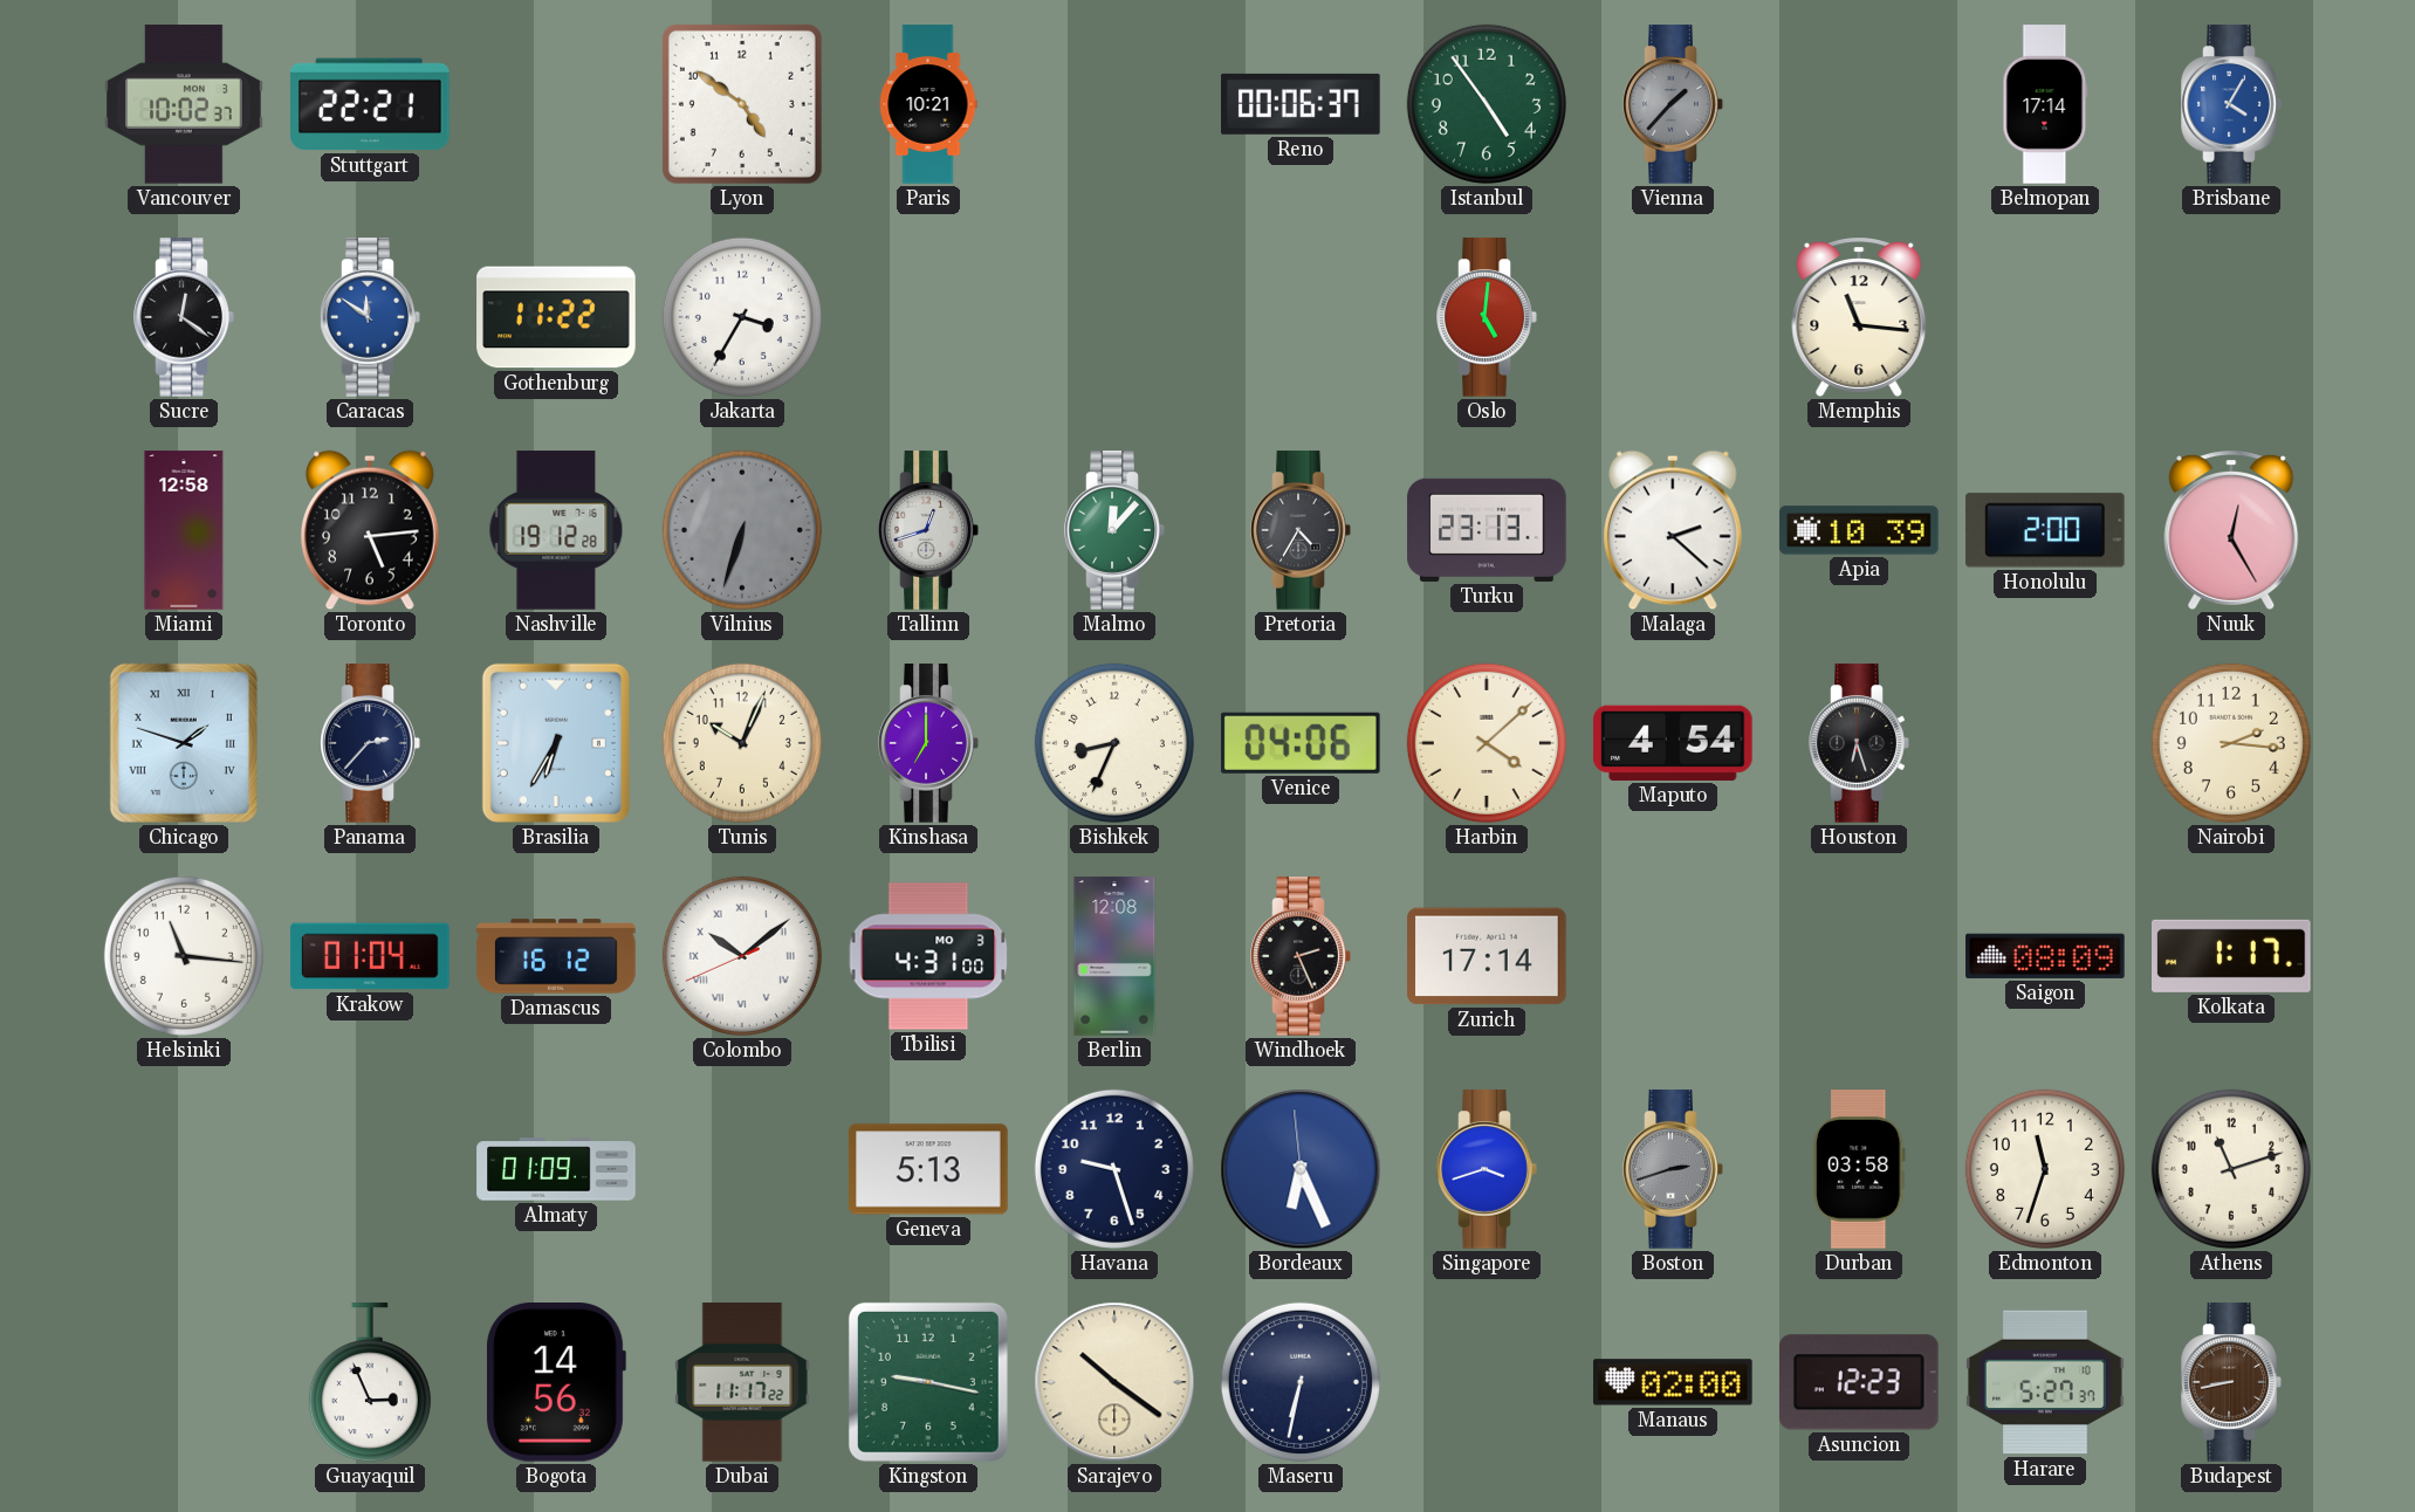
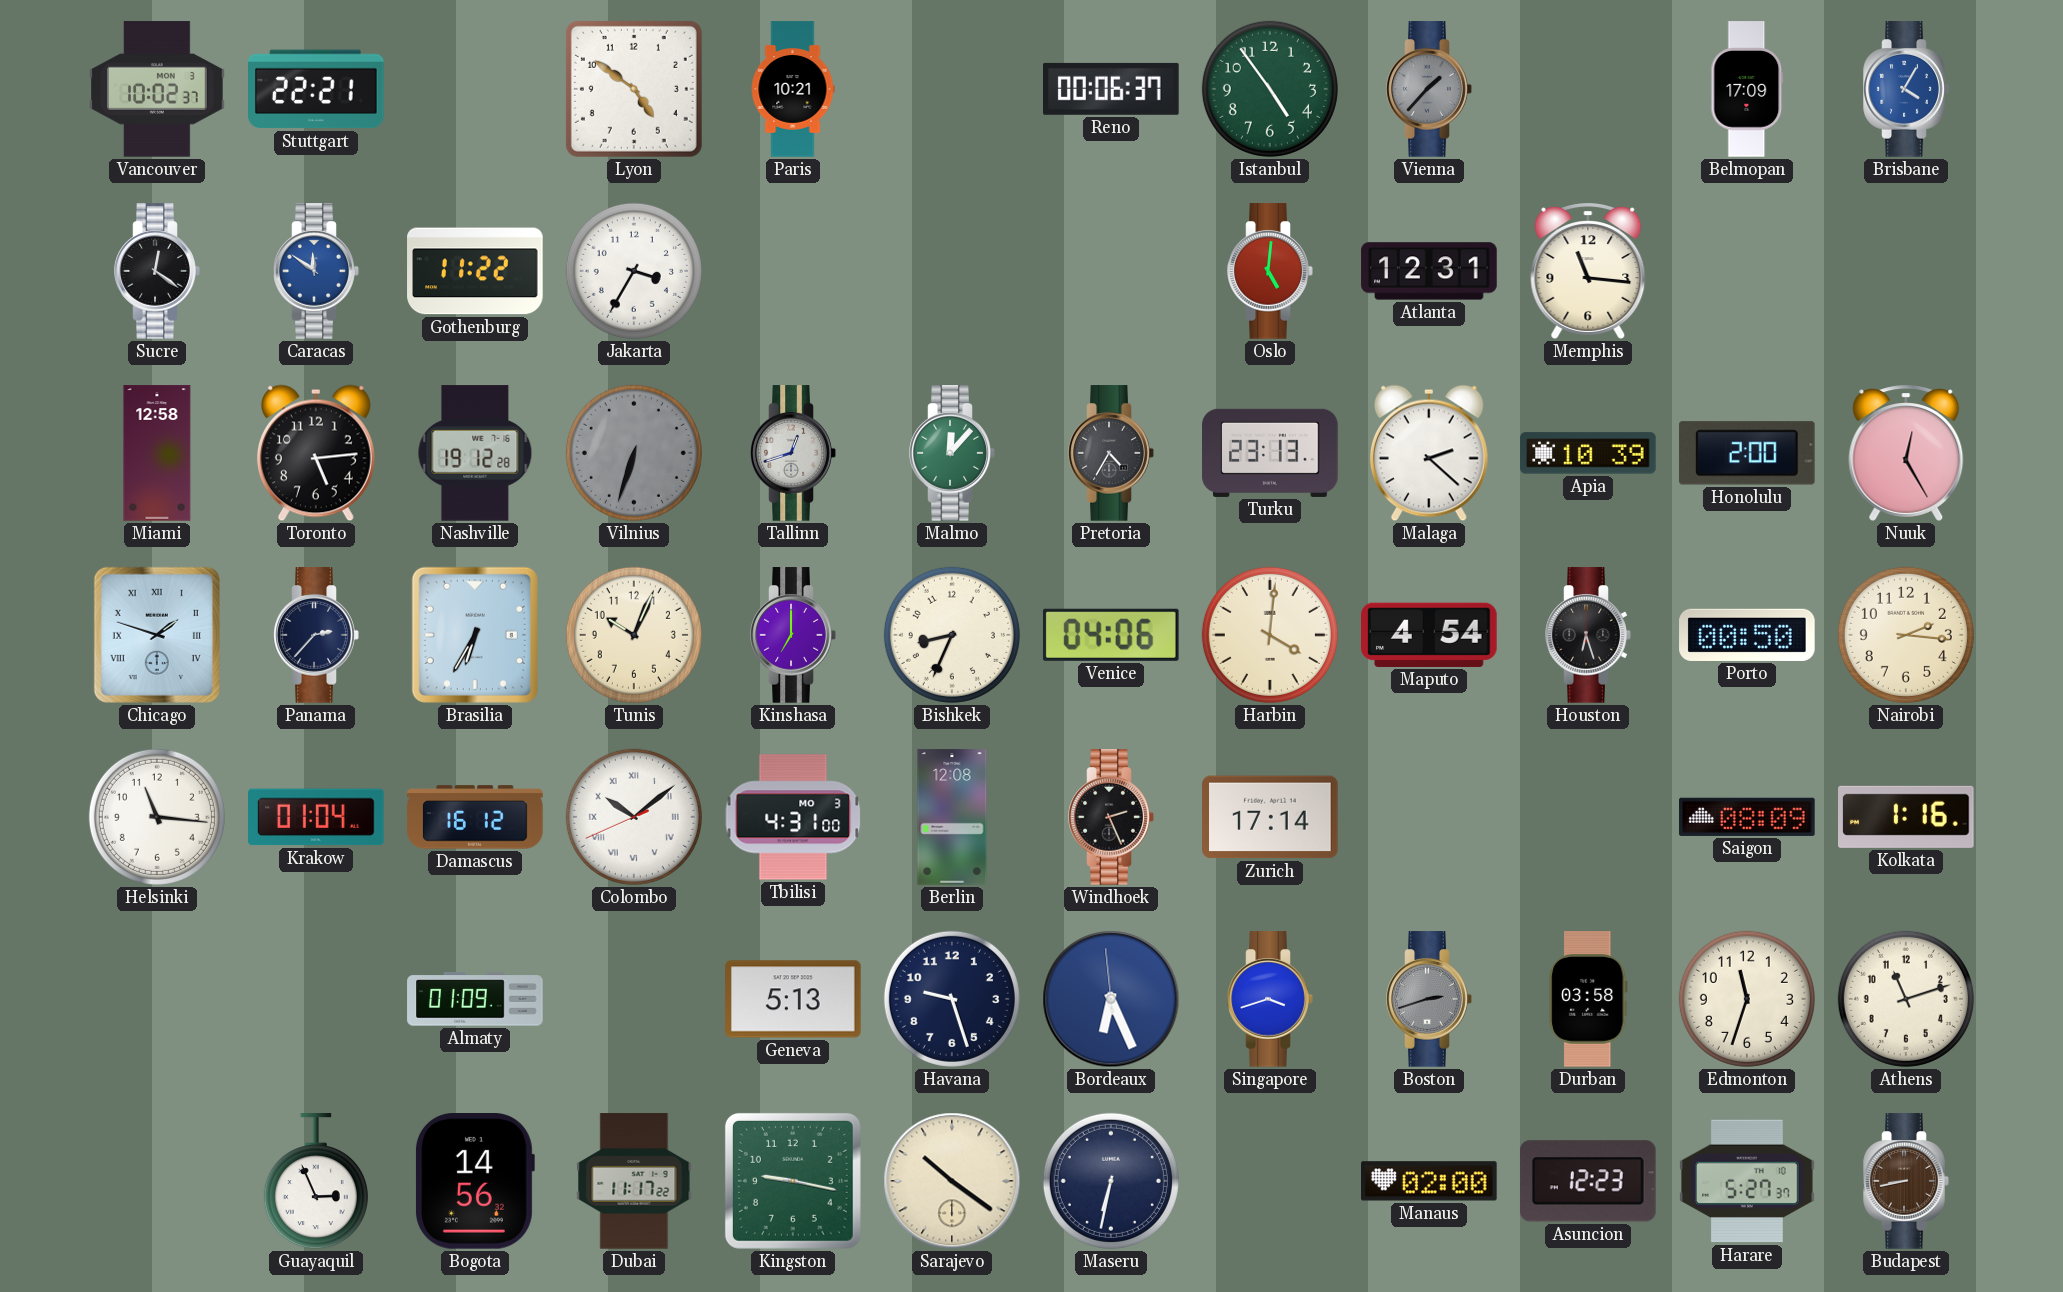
Belmopan: 17:14 -> 17:09 (1747, 89)
Atlanta: none -> 12:31 (1429, 271)
Harbin: 4:08 -> 4:01 (1270, 635)
Porto: none -> 00:50 (1747, 635)
Kolkata: 1:17 -> 1:16 (1907, 817)
